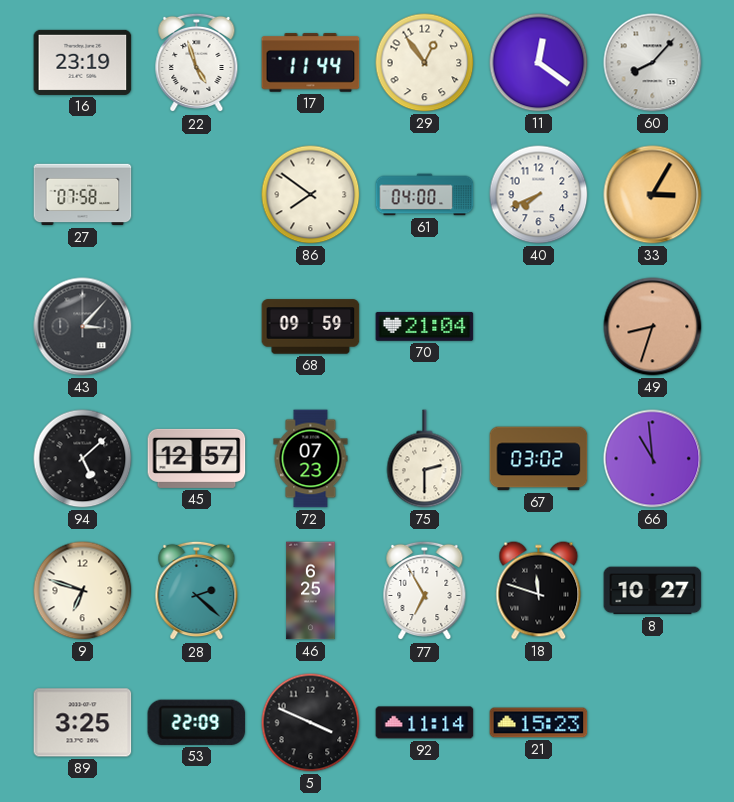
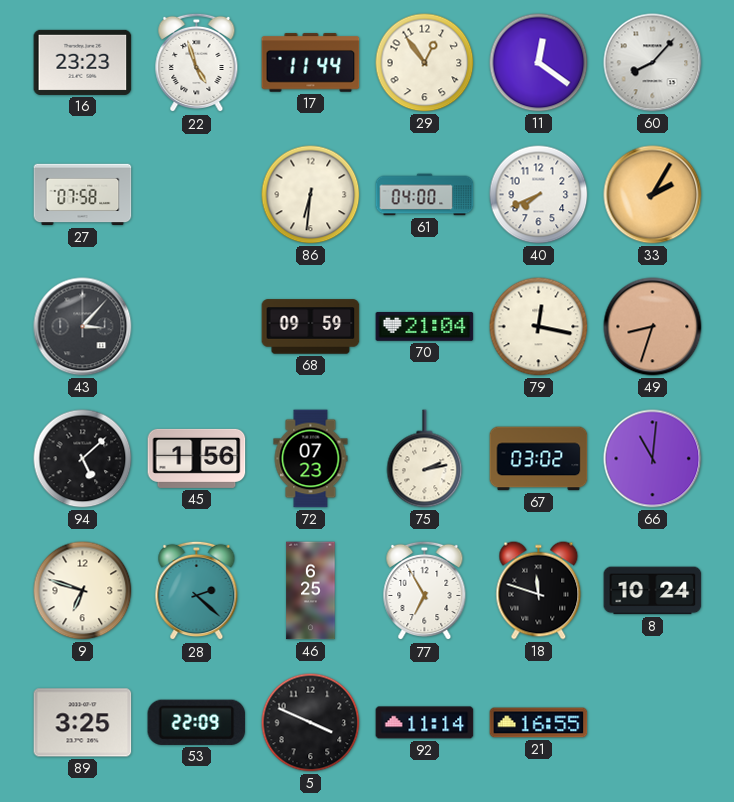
16: 23:19 -> 23:23 (83, 62)
86: 7:51 -> 6:31 (311, 195)
33: 3:05 -> 2:05 (653, 195)
79: none -> 12:17 (539, 327)
45: 12:57 -> 1:56 (197, 458)
75: 2:30 -> 2:13 (425, 459)
66: 10:59 -> 11:01 (653, 459)
8: 10:27 -> 10:24 (653, 591)
21: 15:23 -> 16:55 (539, 723)
